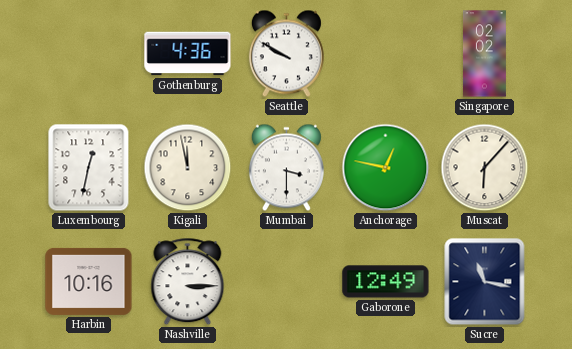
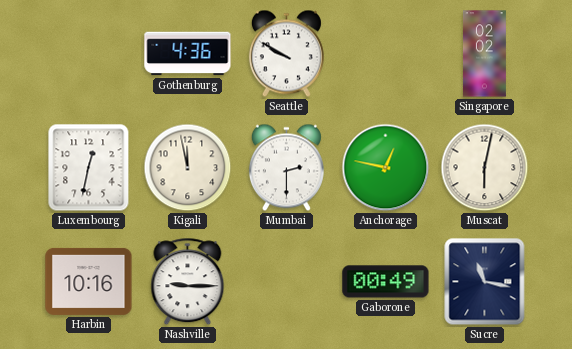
Mumbai: 3:30 -> 2:30 (286, 168)
Muscat: 6:07 -> 6:02 (485, 168)
Nashville: 3:15 -> 9:15 (188, 282)
Gaborone: 12:49 -> 00:49 (386, 282)
